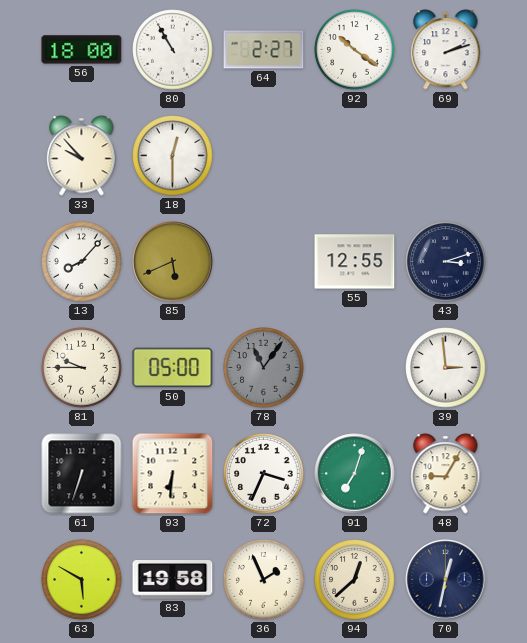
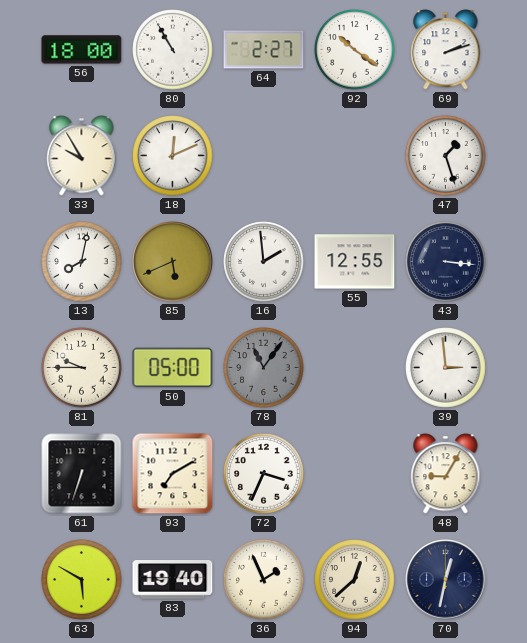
33: 9:53 -> 9:55 (82, 156)
18: 12:30 -> 12:11 (173, 156)
47: none -> 1:27 (446, 156)
13: 8:07 -> 8:02 (82, 262)
16: none -> 1:59 (264, 262)
43: 3:12 -> 3:16 (446, 262)
93: 6:31 -> 7:10 (173, 474)
91: 7:03 -> none (355, 474)
83: 19:58 -> 19:40 (173, 580)
